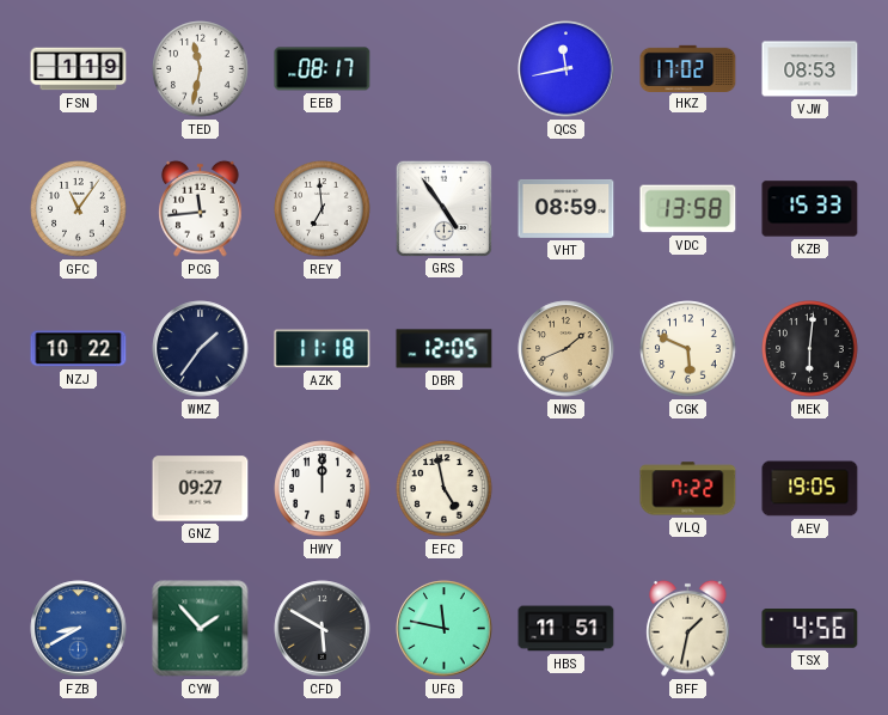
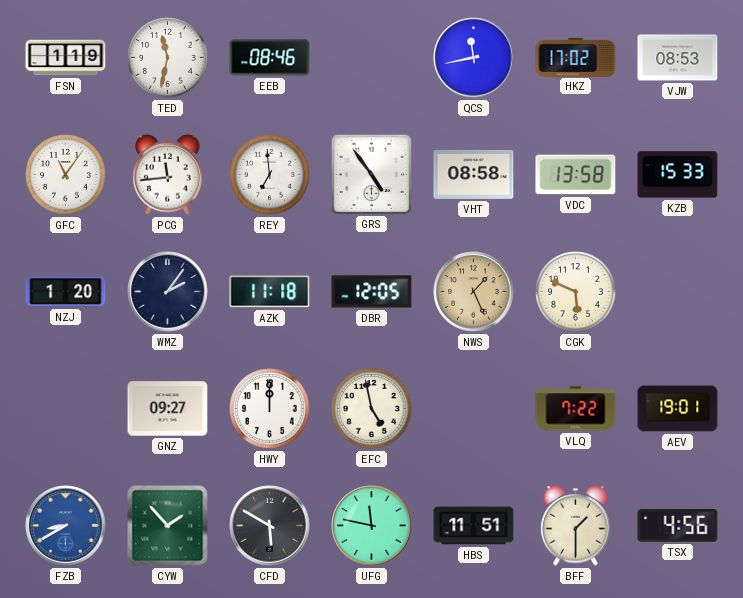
EEB: 08:17 -> 08:46 (270, 58)
VHT: 08:59 -> 08:58 (474, 174)
NZJ: 10:22 -> 1:20 (66, 292)
WMZ: 1:36 -> 2:06 (168, 292)
NWS: 1:41 -> 1:26 (474, 292)
MEK: 6:01 -> none (810, 349)
AEV: 19:05 -> 19:01 (678, 409)
BFF: 1:32 -> 1:30 (576, 525)
